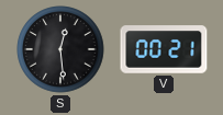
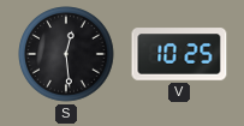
V: 00:21 -> 10:25 (179, 54)
